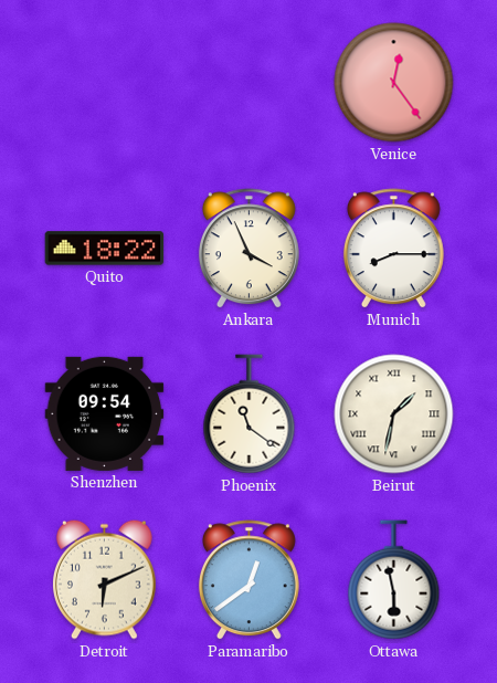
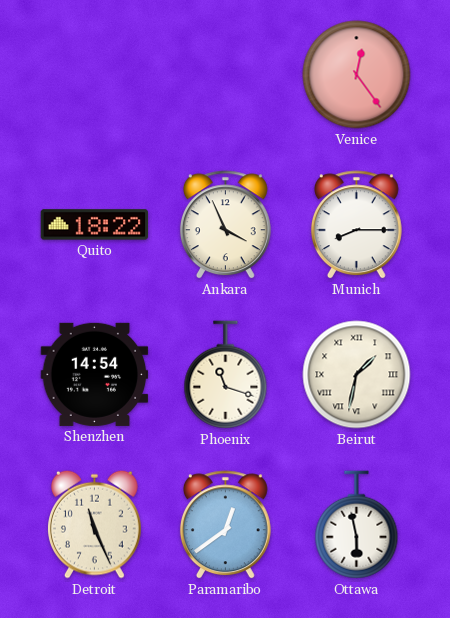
Shenzhen: 09:54 -> 14:54 (95, 374)
Phoenix: 11:21 -> 11:18 (226, 375)
Detroit: 6:11 -> 11:26 (95, 524)
